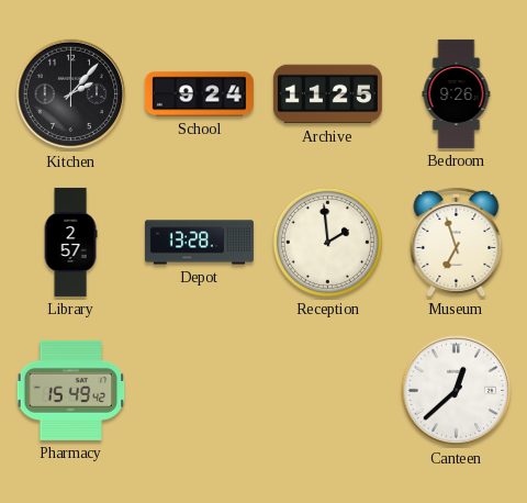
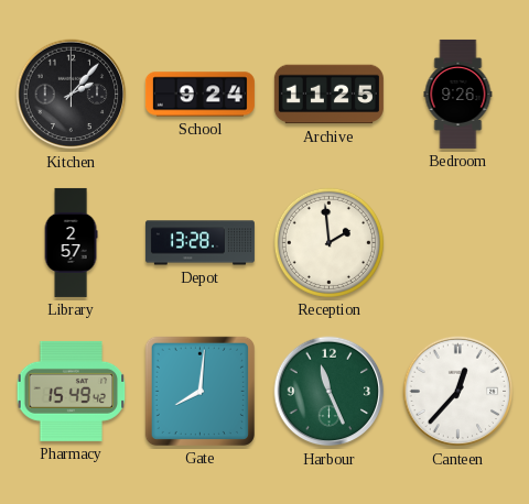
Museum: 6:57 -> none (457, 242)
Gate: none -> 8:01 (199, 391)
Harbour: none -> 11:26 (330, 392)
Canteen: 12:38 -> 12:37 (458, 392)
